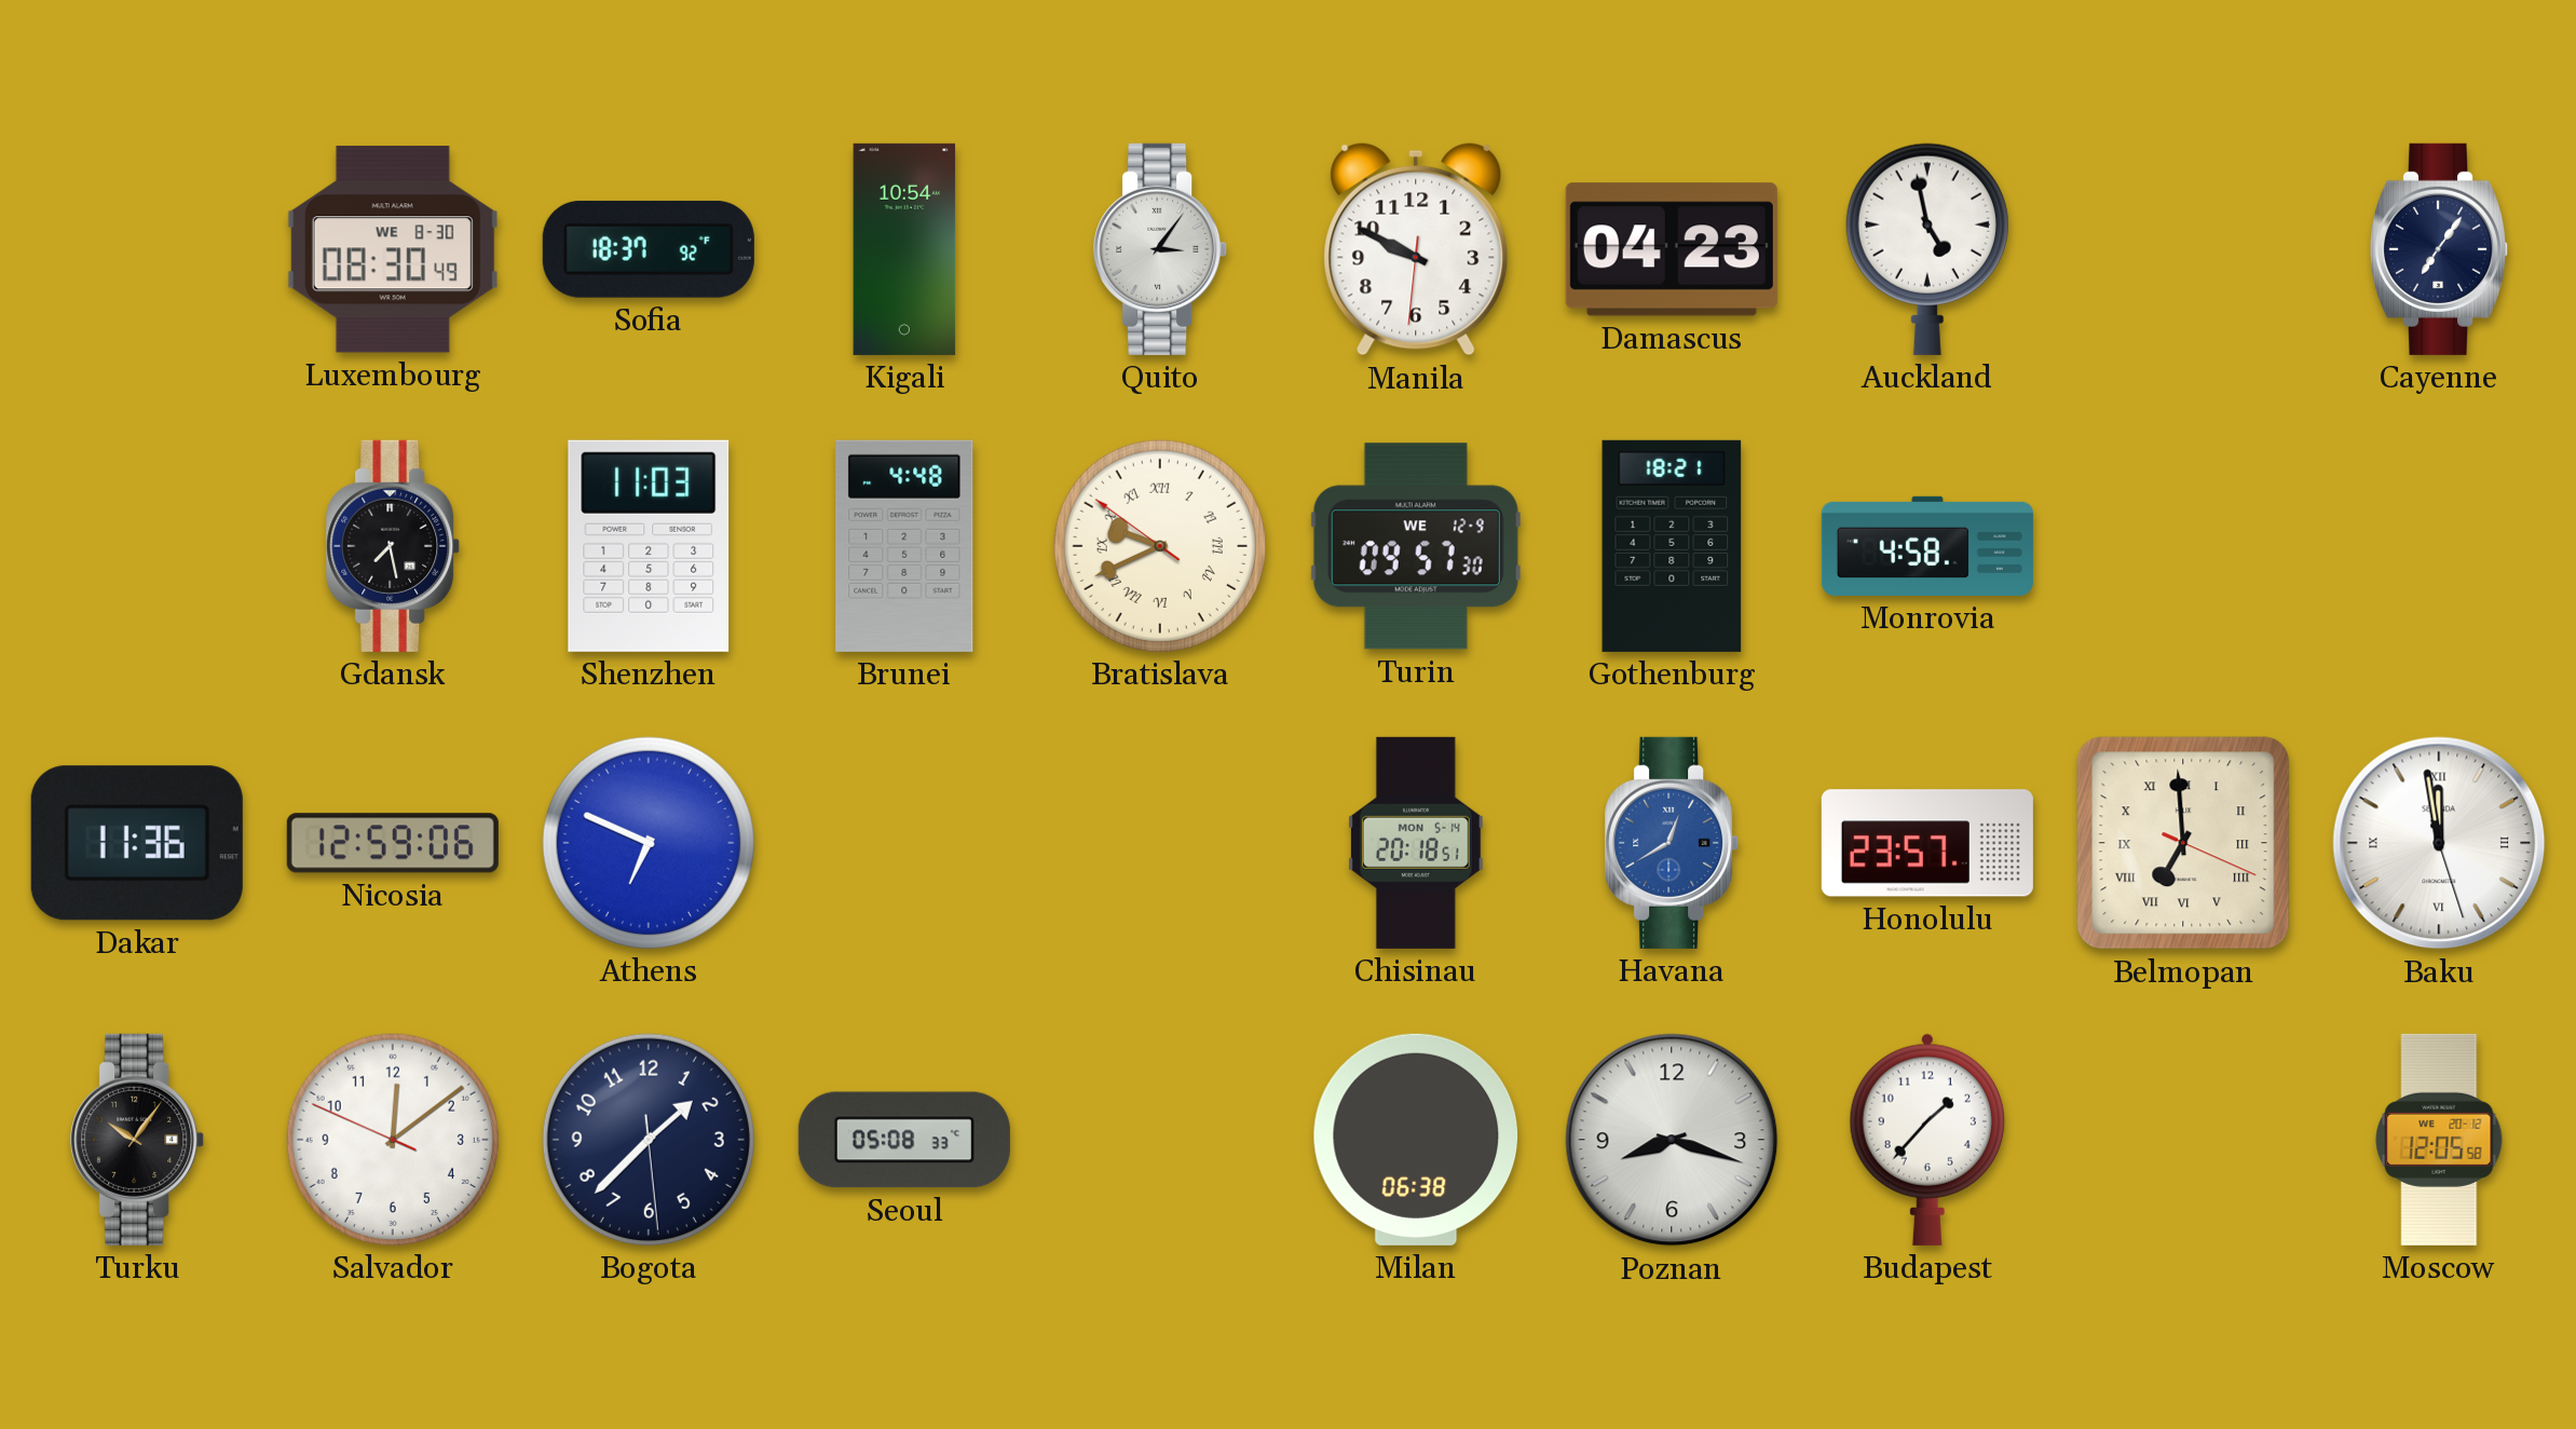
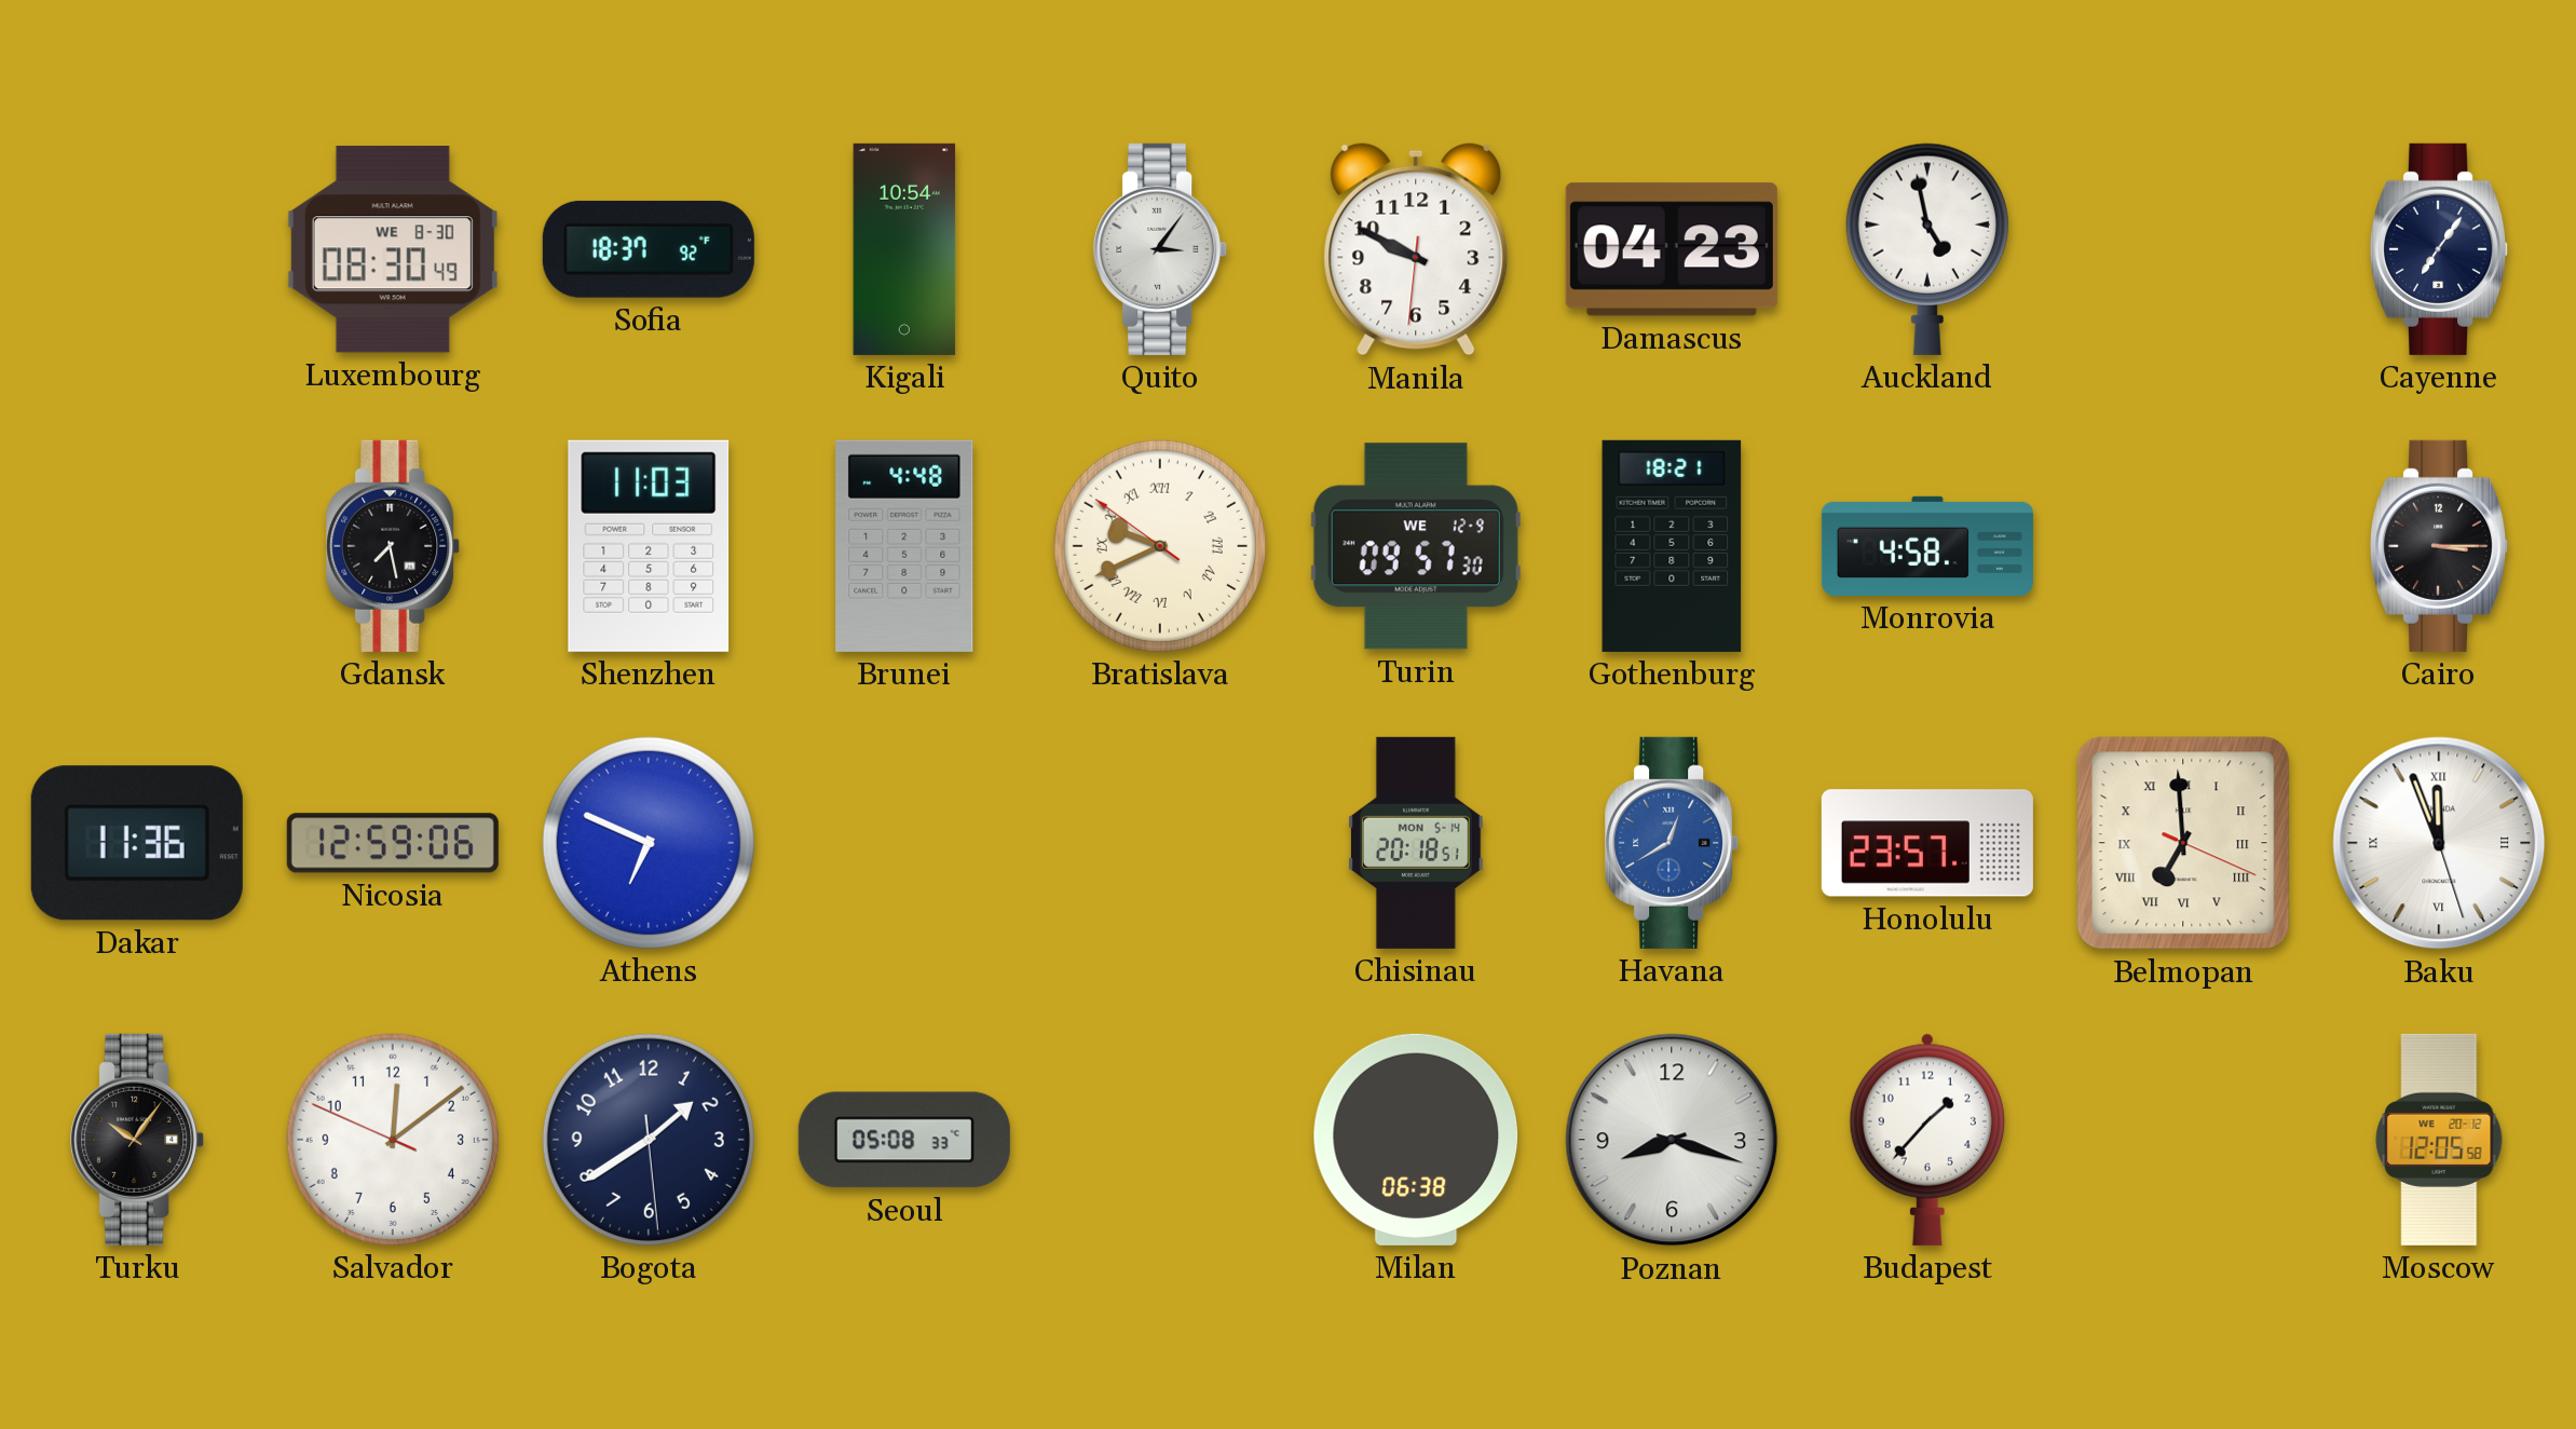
Cairo: none -> 3:15 (2440, 546)
Baku: 11:58 -> 11:56 (2439, 843)
Bogota: 1:37 -> 1:39 (649, 1140)
